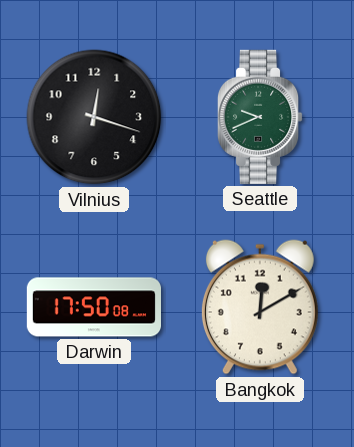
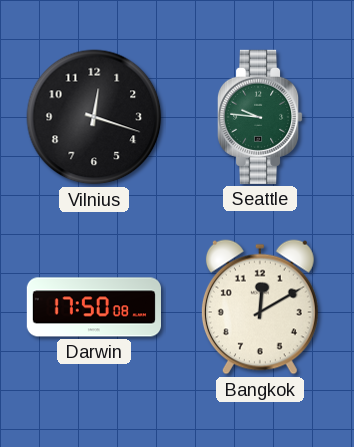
Seattle: 9:41 -> 9:46 (260, 117)
